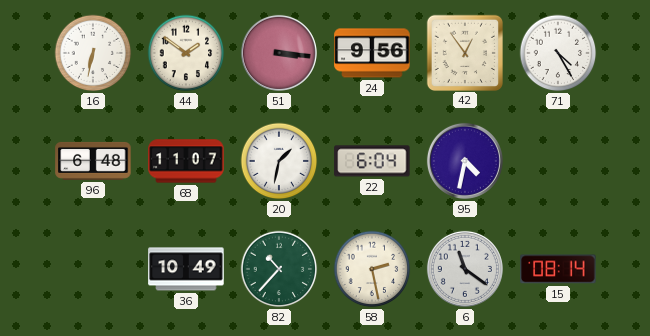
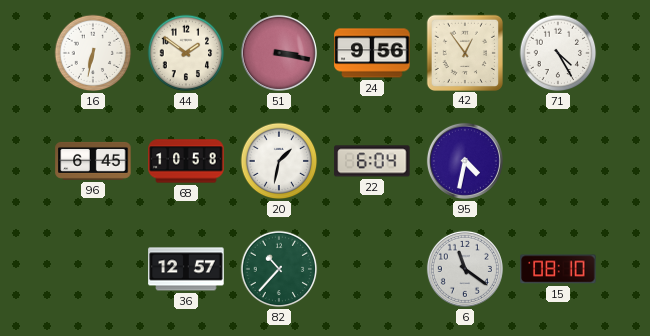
51: 3:16 -> 3:17 (279, 53)
96: 6:48 -> 6:45 (93, 161)
68: 11:07 -> 10:58 (186, 161)
36: 10:49 -> 12:57 (186, 269)
58: 2:28 -> none (372, 269)
15: 08:14 -> 08:10 (558, 269)
